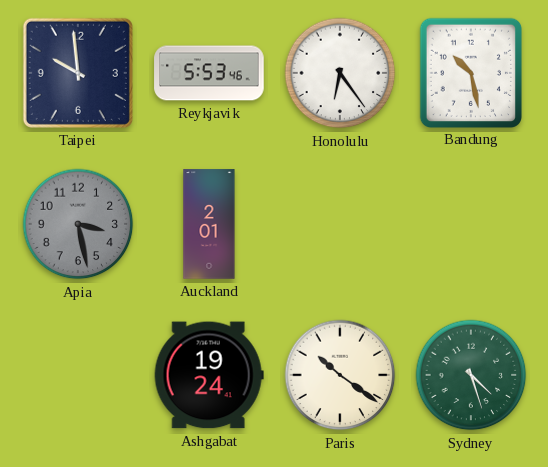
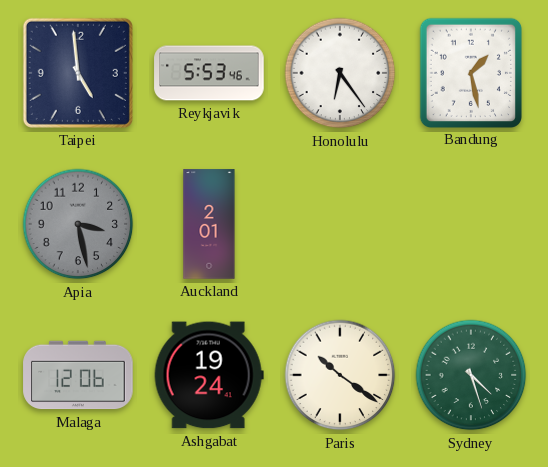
Taipei: 9:59 -> 4:59 (78, 73)
Bandung: 10:28 -> 1:28 (470, 72)
Malaga: none -> 12:06 (78, 375)
